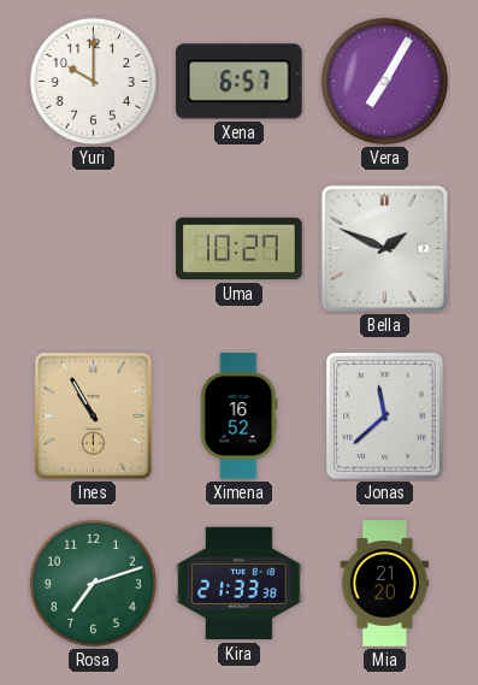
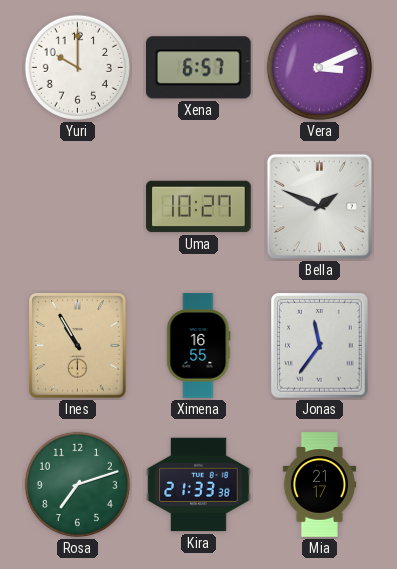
Vera: 7:05 -> 3:11 (319, 67)
Ximena: 16:52 -> 16:55 (199, 346)
Jonas: 11:38 -> 11:36 (320, 346)
Mia: 21:20 -> 21:17 (320, 485)
